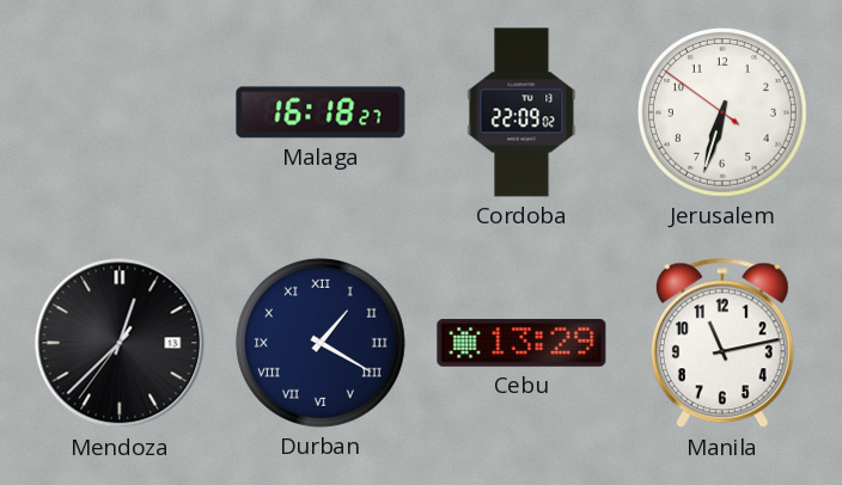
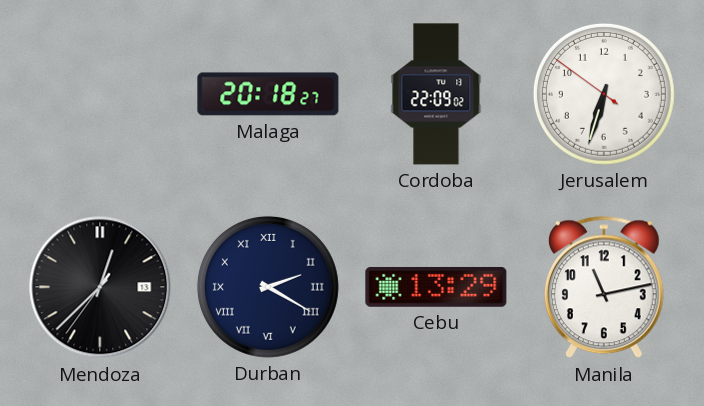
Malaga: 16:18 -> 20:18 (268, 94)
Durban: 1:20 -> 2:20 (268, 287)
